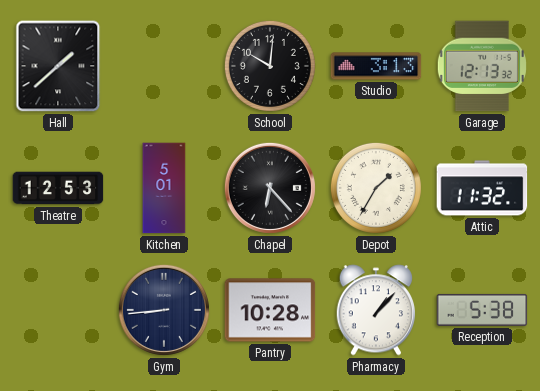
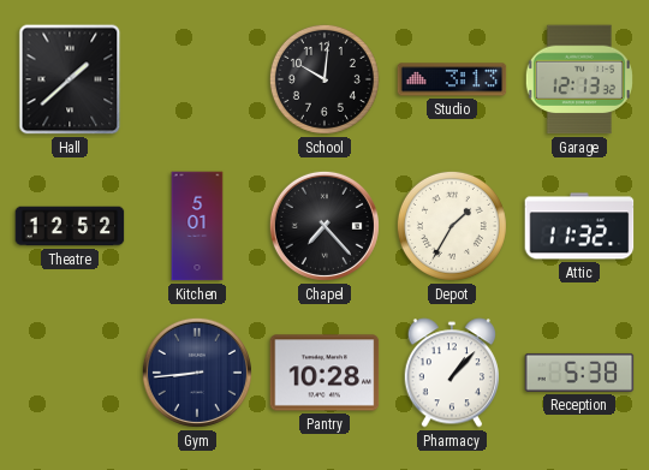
Theatre: 12:53 -> 12:52 (70, 226)
Chapel: 6:23 -> 7:23 (324, 226)
